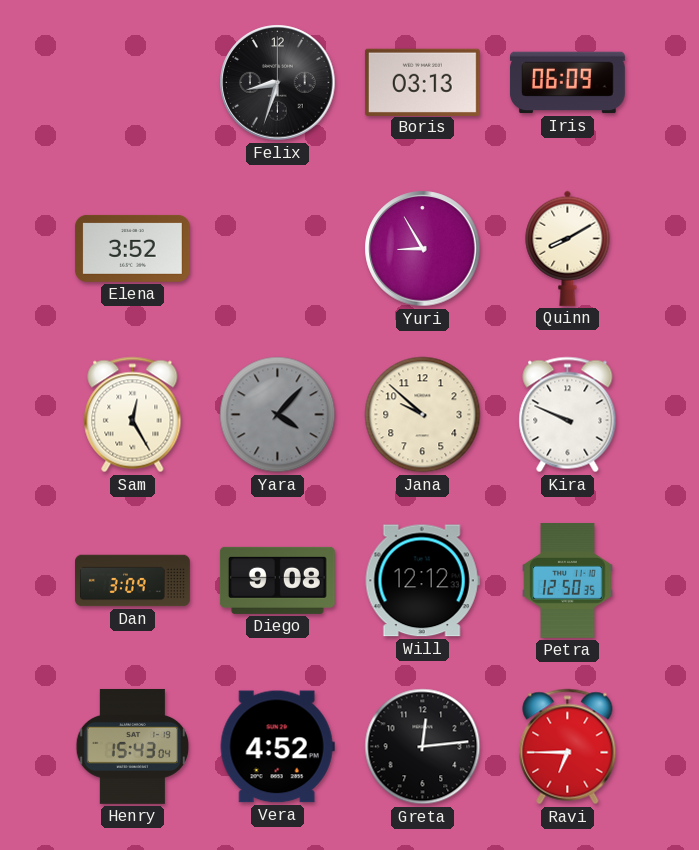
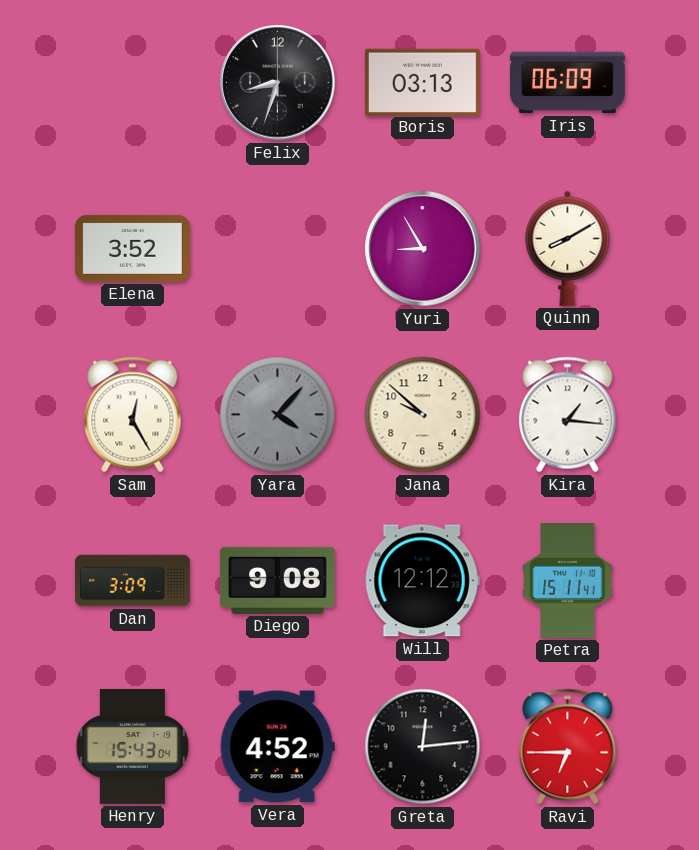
Kira: 9:49 -> 1:16 (568, 415)
Petra: 12:50 -> 15:11 (568, 580)
